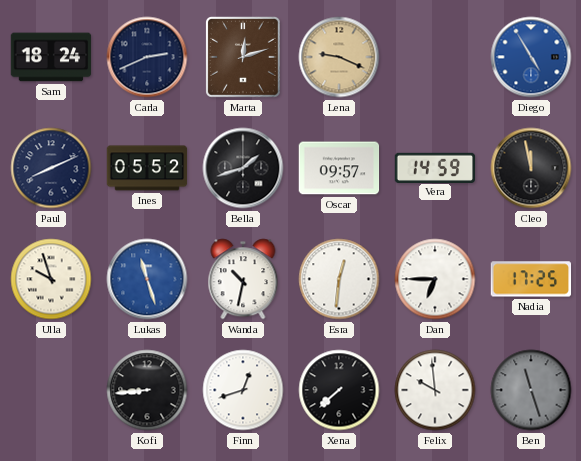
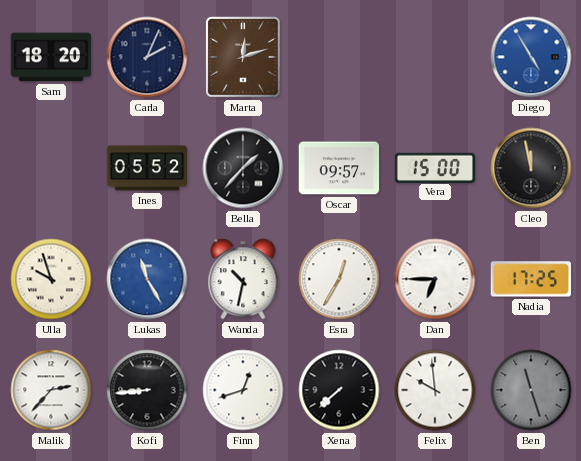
Sam: 18:24 -> 18:20 (51, 57)
Carla: 2:41 -> 2:04 (147, 57)
Lena: 9:19 -> none (339, 57)
Paul: 8:11 -> none (51, 168)
Bella: 1:42 -> 1:37 (243, 168)
Vera: 14:59 -> 15:00 (435, 167)
Lukas: 11:27 -> 11:25 (147, 279)
Esra: 12:31 -> 12:35 (339, 279)
Malik: none -> 2:37 (51, 390)
